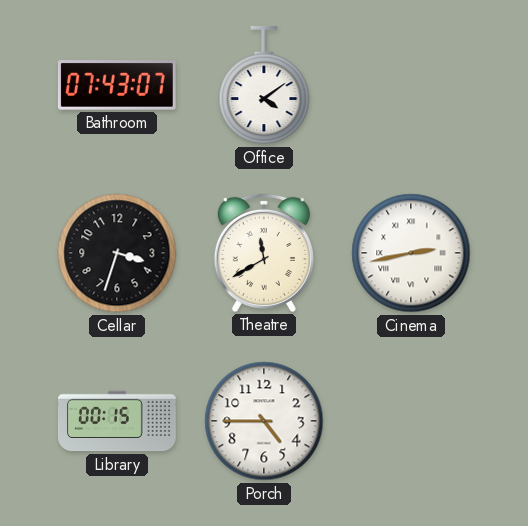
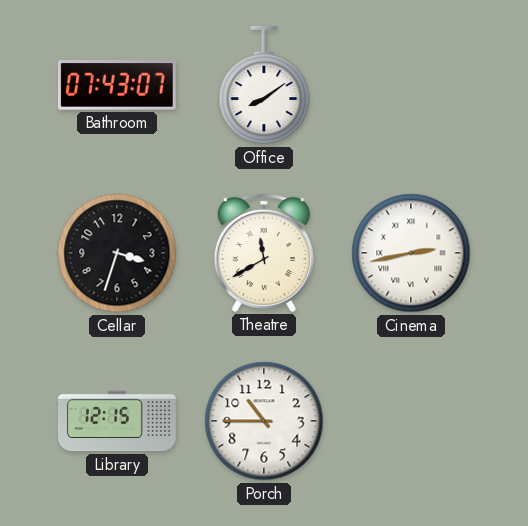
Office: 4:09 -> 8:09 (264, 85)
Library: 00:15 -> 12:15 (117, 421)
Porch: 4:45 -> 10:45 (264, 421)
